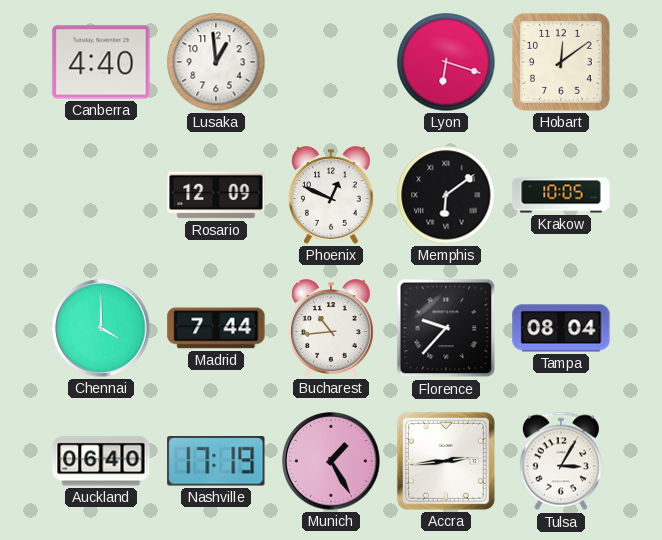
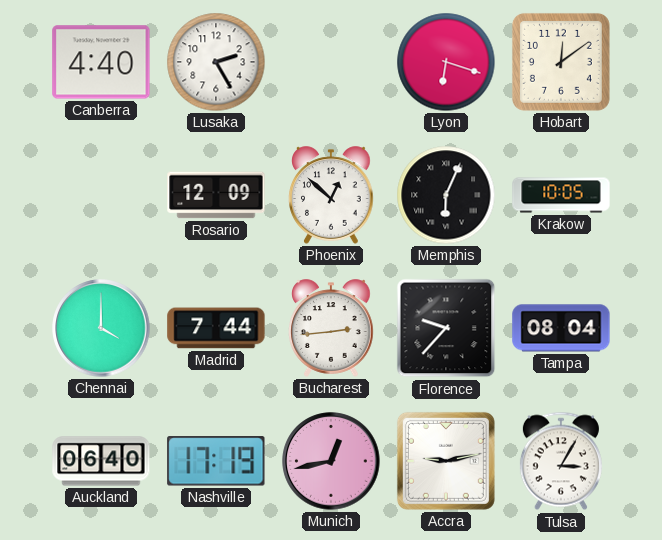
Lusaka: 12:59 -> 2:25 (216, 62)
Phoenix: 12:49 -> 12:52 (331, 195)
Memphis: 6:09 -> 6:04 (446, 195)
Bucharest: 10:44 -> 2:44 (331, 328)
Munich: 1:25 -> 12:43 (331, 461)
Accra: 2:44 -> 9:13 (446, 461)
